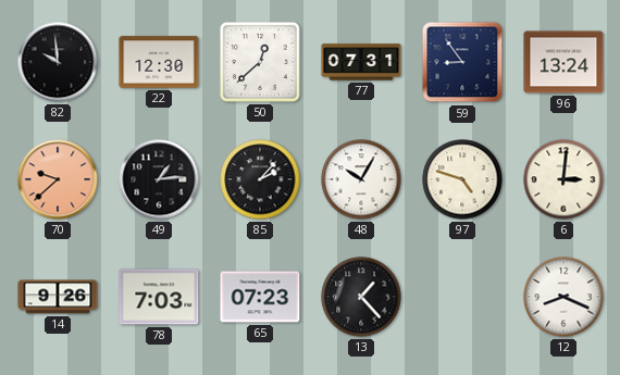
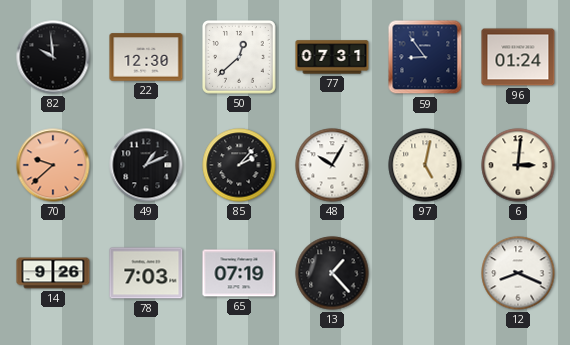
96: 13:24 -> 01:24 (518, 57)
49: 1:14 -> 1:11 (146, 165)
97: 4:48 -> 5:02 (425, 165)
65: 07:23 -> 07:19 (239, 273)
